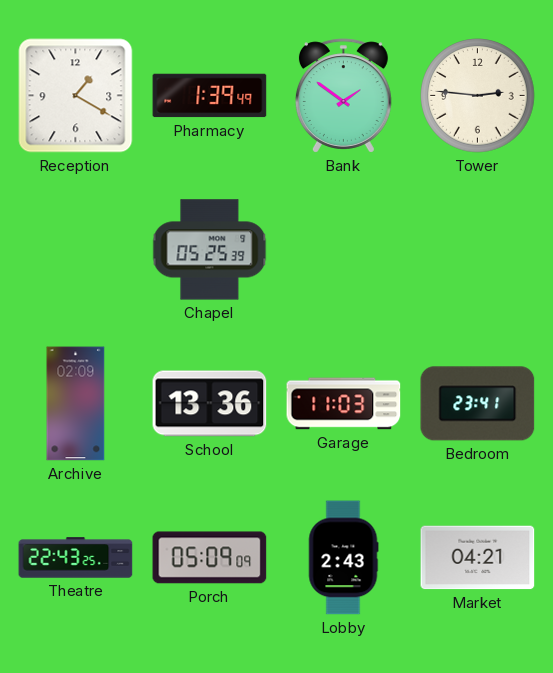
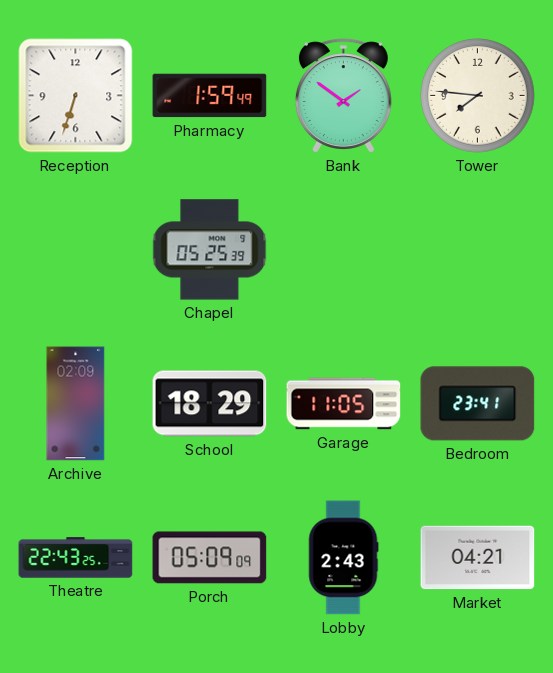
Reception: 1:20 -> 6:33 (76, 96)
Pharmacy: 1:39 -> 1:59 (210, 96)
Tower: 2:46 -> 7:46 (478, 96)
School: 13:36 -> 18:29 (210, 404)
Garage: 11:03 -> 11:05 (344, 404)
